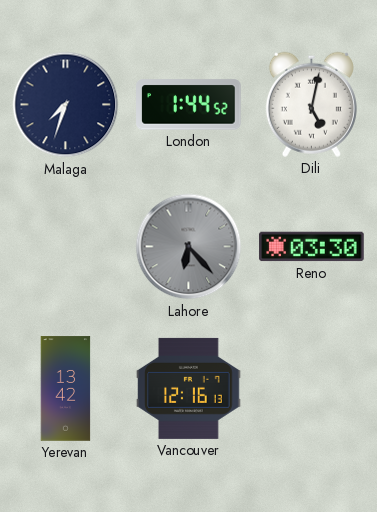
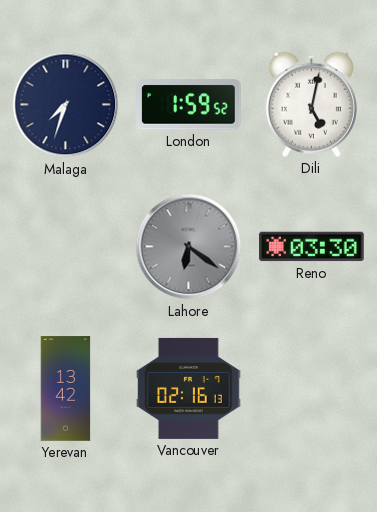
London: 1:44 -> 1:59 (189, 105)
Lahore: 6:23 -> 6:21 (189, 247)
Vancouver: 12:16 -> 02:16 (189, 388)
